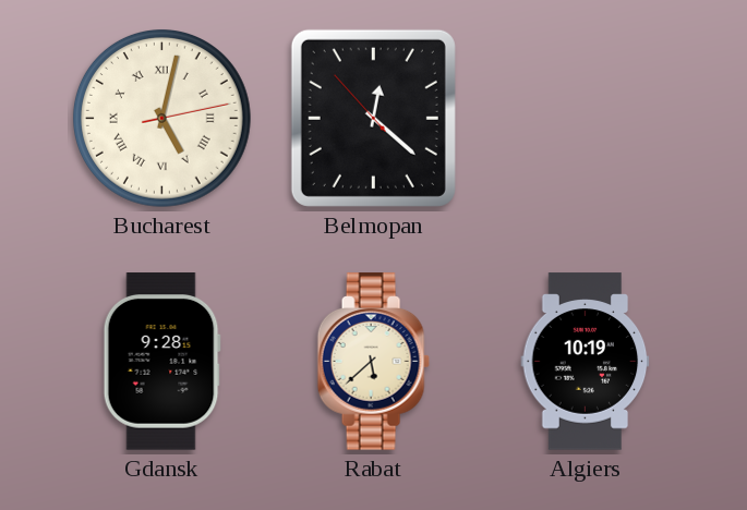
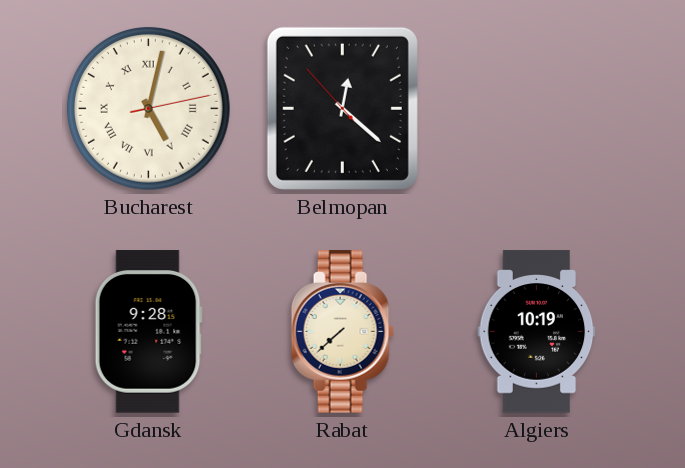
Rabat: 5:38 -> 7:38 (342, 332)
